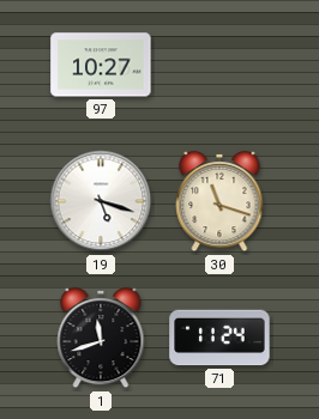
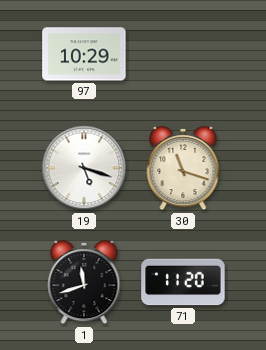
97: 10:27 -> 10:29 (84, 54)
71: 11:24 -> 11:20 (183, 282)
